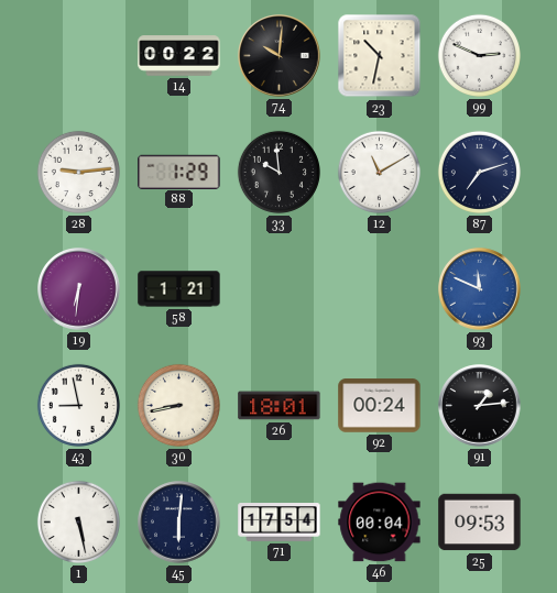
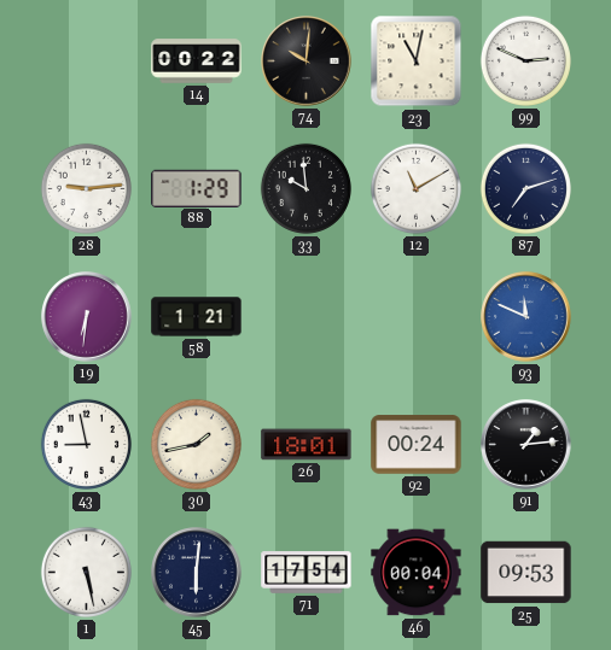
23: 10:32 -> 11:02 (417, 62)
30: 8:43 -> 1:43 (196, 444)
